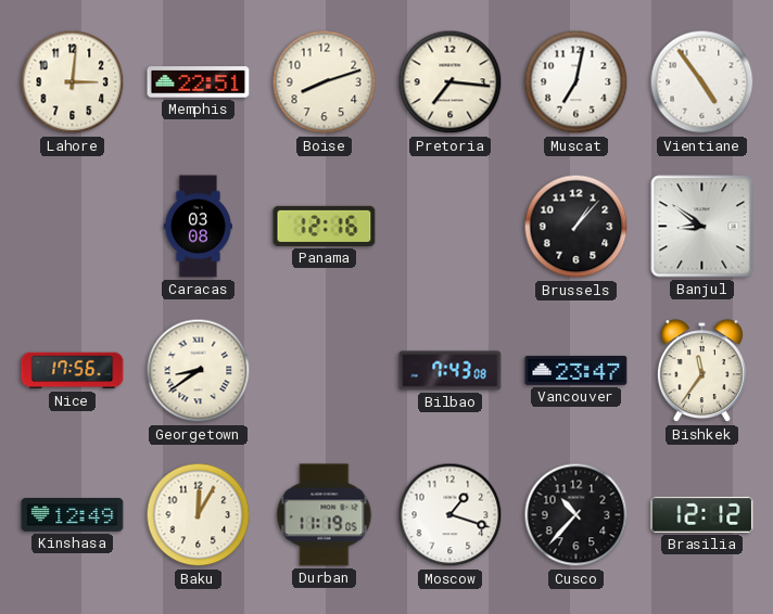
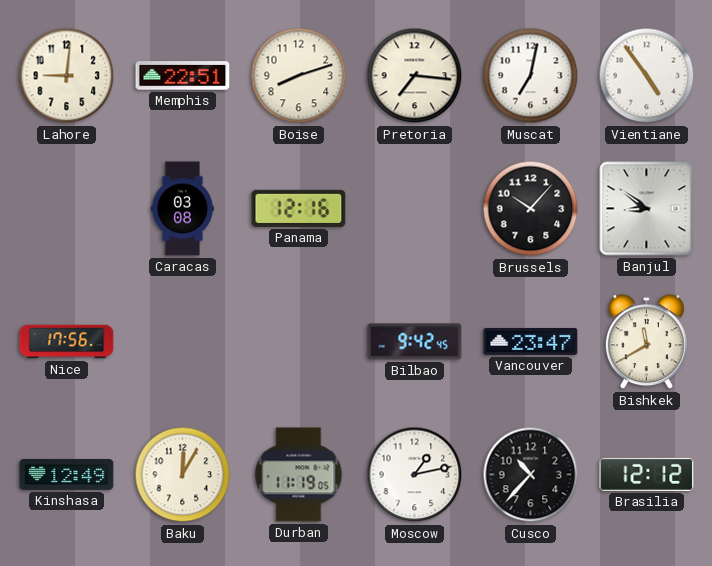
Lahore: 3:01 -> 9:01 (67, 76)
Brussels: 1:07 -> 10:07 (531, 209)
Georgetown: 8:39 -> none (199, 371)
Bilbao: 7:43 -> 9:42 (415, 342)
Bishkek: 11:36 -> 11:40 (646, 342)
Moscow: 1:18 -> 1:13 (415, 475)
